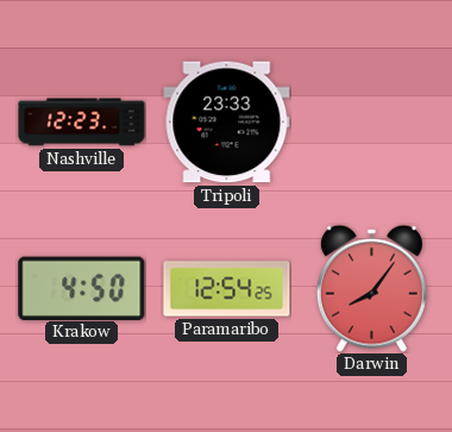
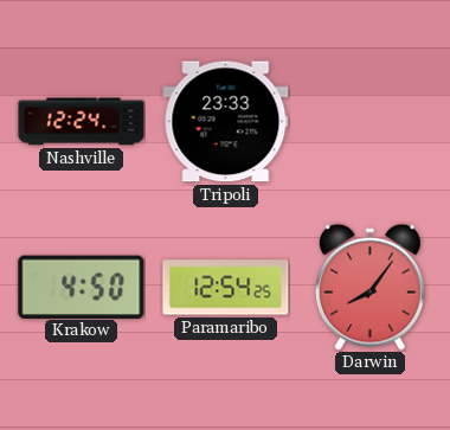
Nashville: 12:23 -> 12:24 (82, 122)
